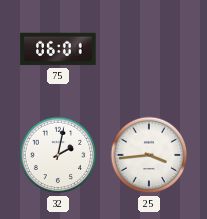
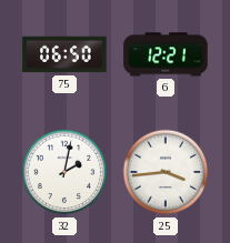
75: 06:01 -> 06:50 (64, 54)
6: none -> 12:21 (166, 54)
